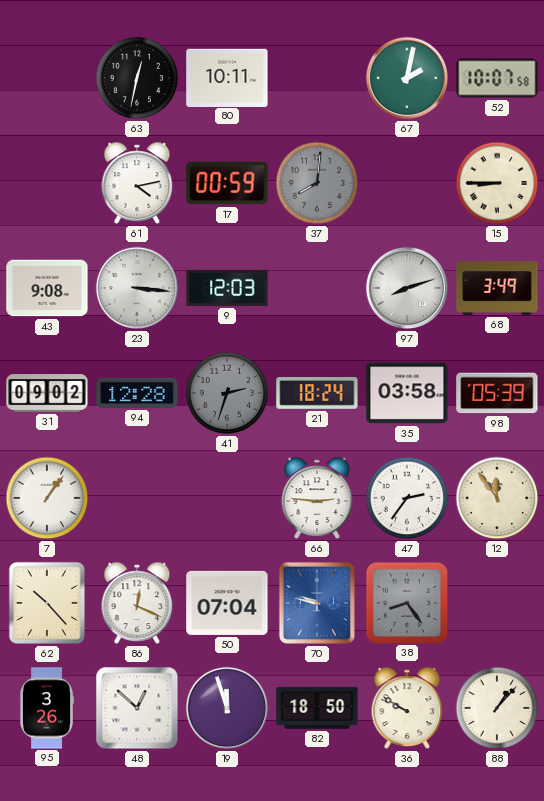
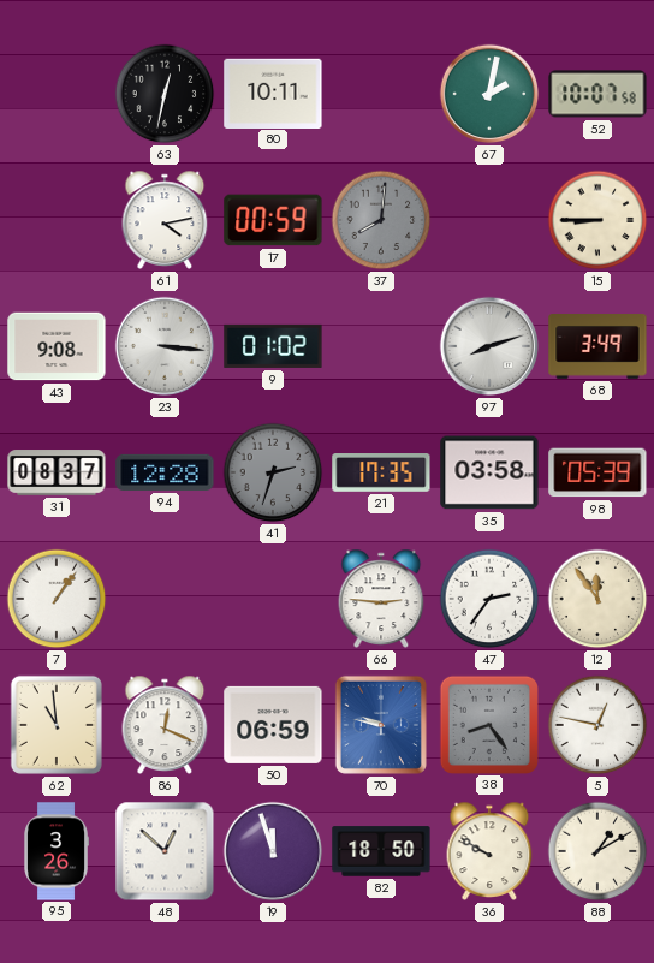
9: 12:03 -> 01:02 (273, 346)
31: 09:02 -> 08:37 (57, 472)
21: 18:24 -> 17:35 (381, 474)
62: 10:23 -> 10:59 (57, 725)
50: 07:04 -> 06:59 (273, 725)
5: none -> 12:47 (597, 725)
88: 1:07 -> 1:10 (597, 851)
